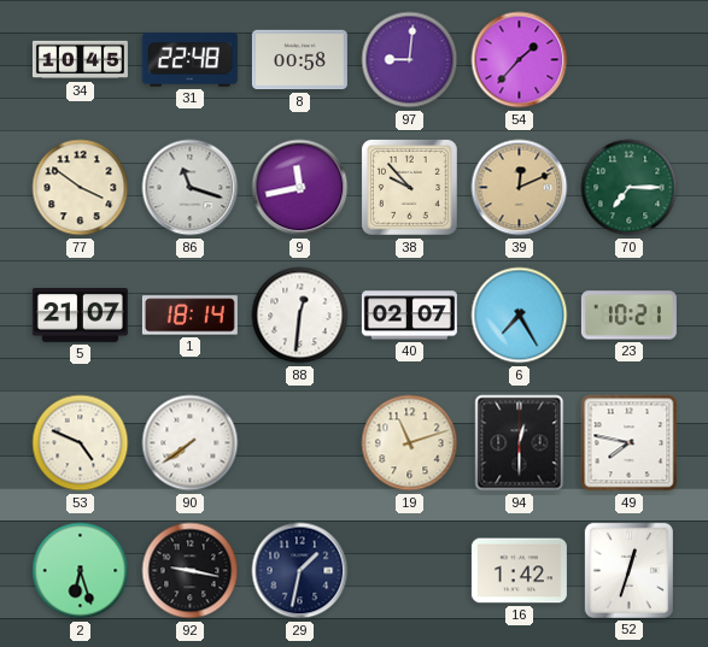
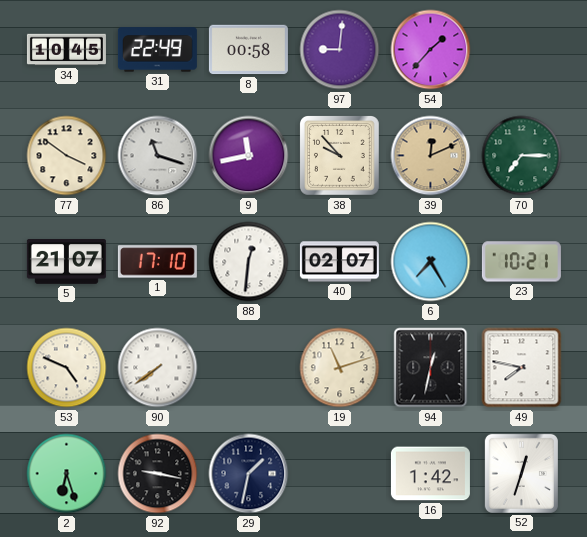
31: 22:48 -> 22:49 (157, 50)
1: 18:14 -> 17:10 (157, 262)
94: 12:30 -> 12:32 (431, 368)
